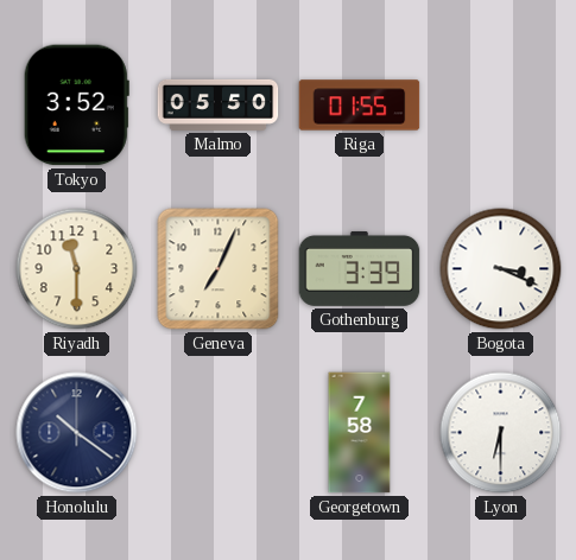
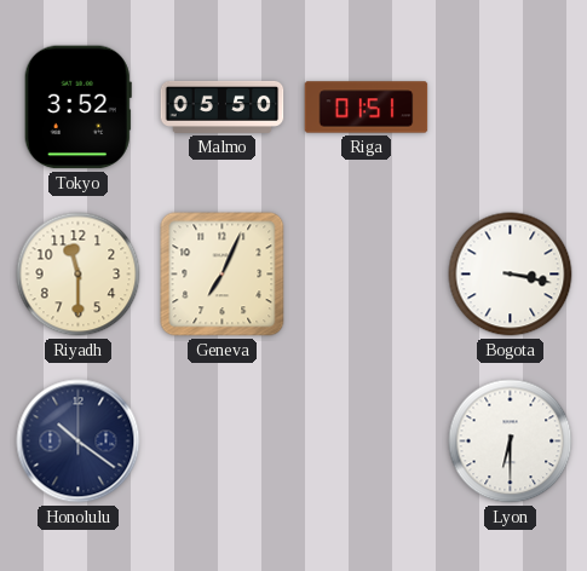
Riga: 01:55 -> 01:51 (367, 108)
Gothenburg: 3:39 -> none (360, 269)
Bogota: 3:19 -> 3:17 (511, 275)
Georgetown: 7:58 -> none (360, 433)
